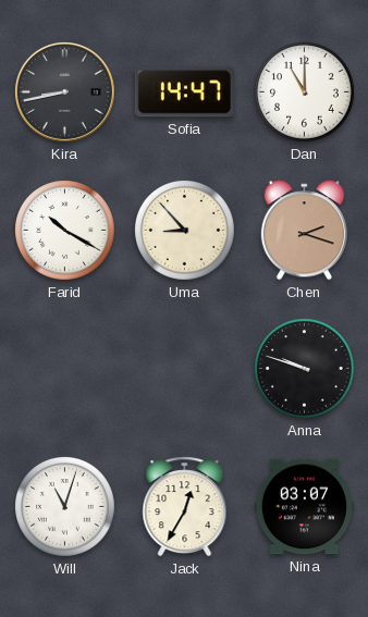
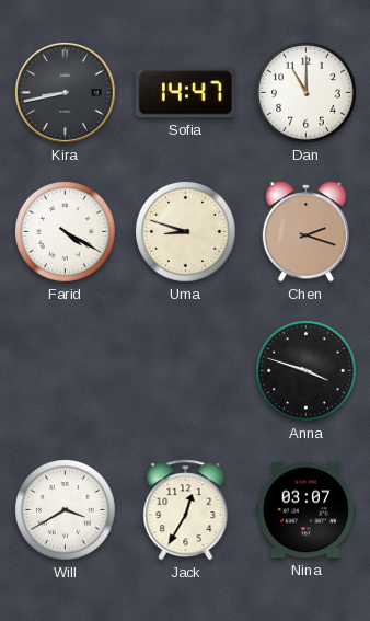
Farid: 10:20 -> 4:20 (66, 232)
Uma: 8:53 -> 8:48 (186, 232)
Anna: 9:48 -> 3:48 (307, 371)
Will: 11:03 -> 3:40 (66, 510)
